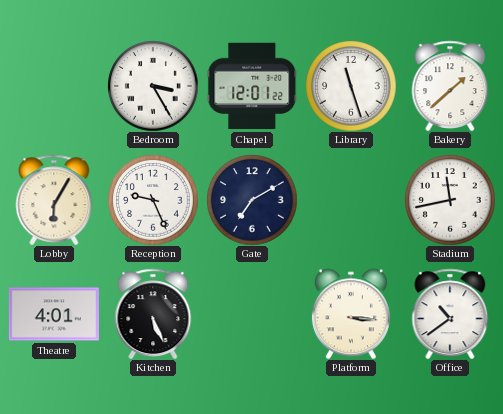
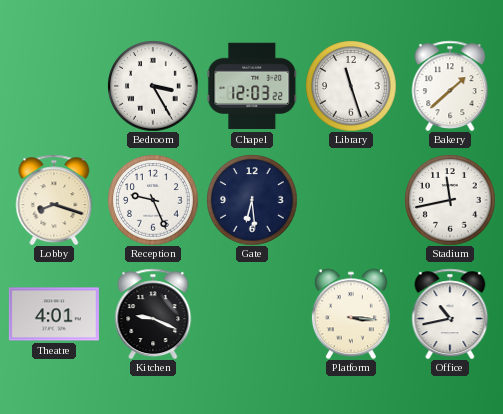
Chapel: 12:01 -> 12:03 (252, 86)
Lobby: 6:05 -> 8:18 (54, 200)
Gate: 7:10 -> 6:29 (252, 200)
Kitchen: 5:26 -> 9:19 (153, 314)
Office: 10:39 -> 10:43 (450, 314)
